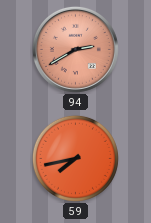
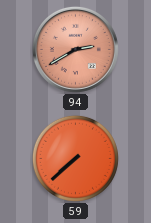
59: 7:43 -> 7:38 (75, 158)
